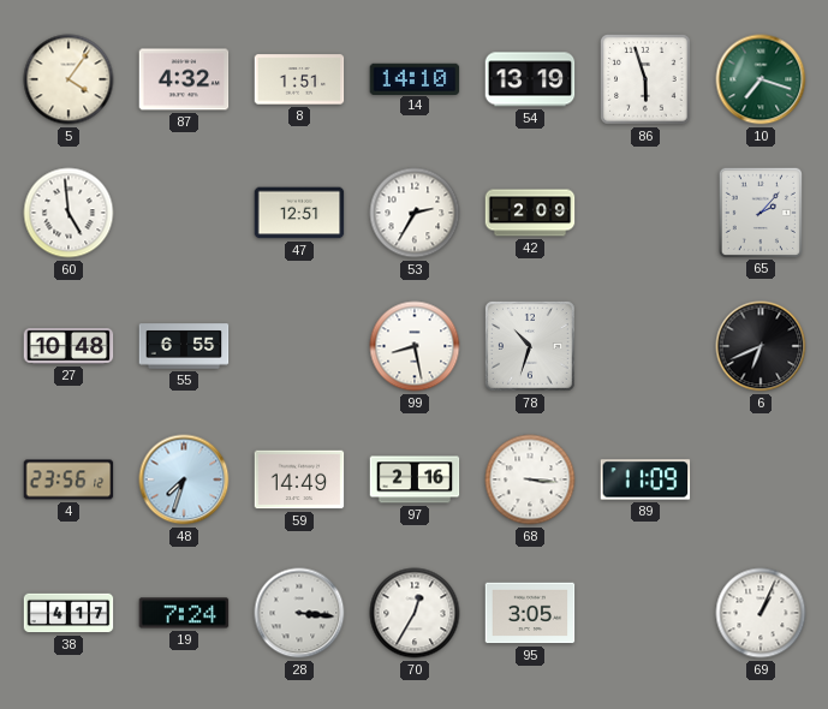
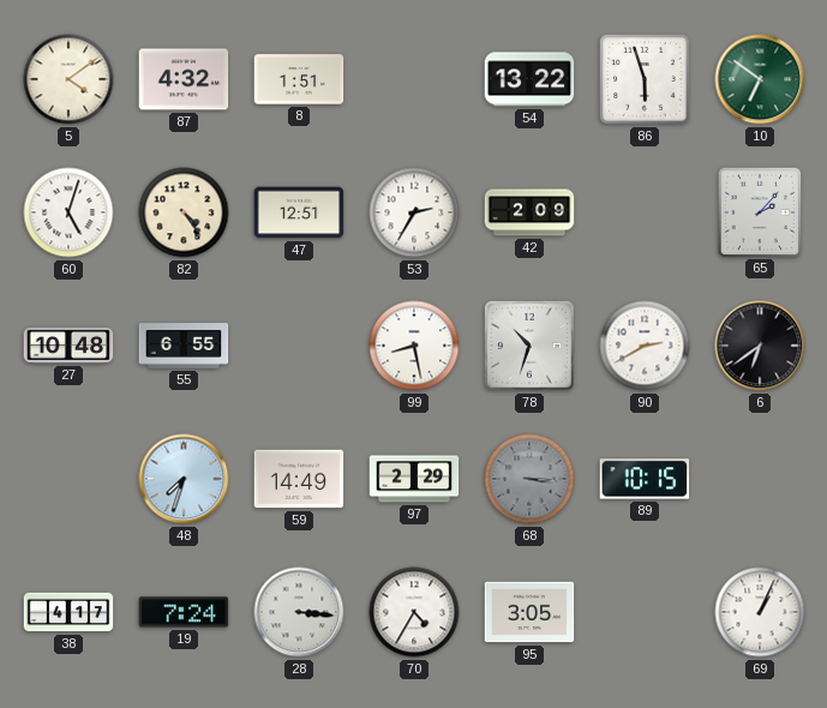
5: 4:06 -> 4:09 (68, 79)
14: 14:10 -> none (415, 78)
54: 13:19 -> 13:22 (529, 79)
10: 7:18 -> 6:51 (760, 79)
60: 4:59 -> 5:03 (68, 212)
82: none -> 4:24 (184, 212)
90: none -> 2:40 (645, 346)
6: 6:41 -> 6:39 (760, 346)
4: 23:56 -> none (68, 479)
97: 2:16 -> 2:29 (414, 479)
68 dial: white -> grey (529, 479)
89: 11:09 -> 10:15 (645, 479)
70: 12:35 -> 4:35 (414, 612)
